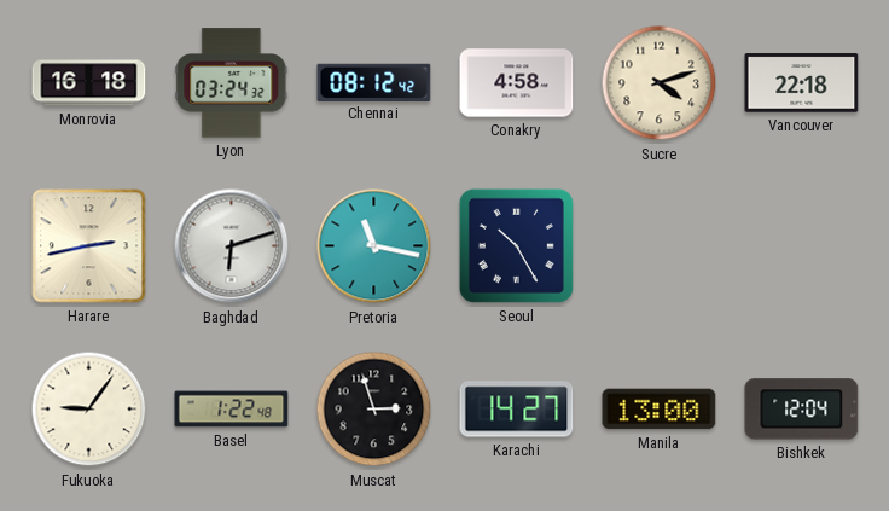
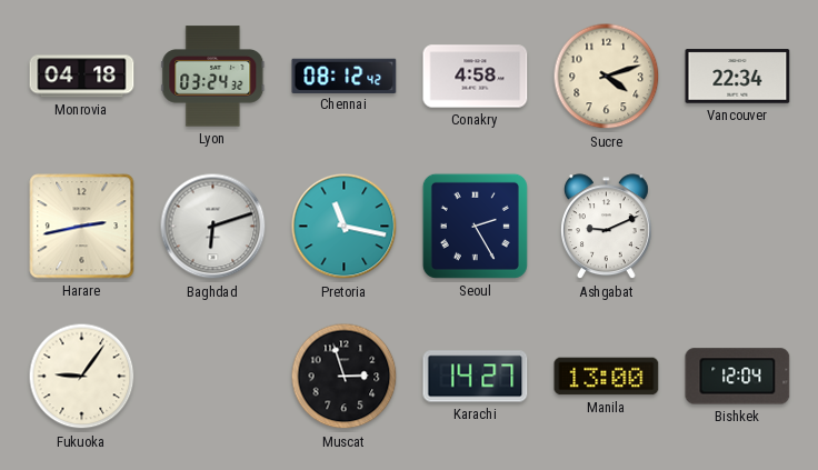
Monrovia: 16:18 -> 04:18 (82, 77)
Vancouver: 22:18 -> 22:34 (738, 77)
Seoul: 10:25 -> 2:25 (475, 226)
Ashgabat: none -> 9:11 (606, 227)
Basel: 1:22 -> none (232, 410)
